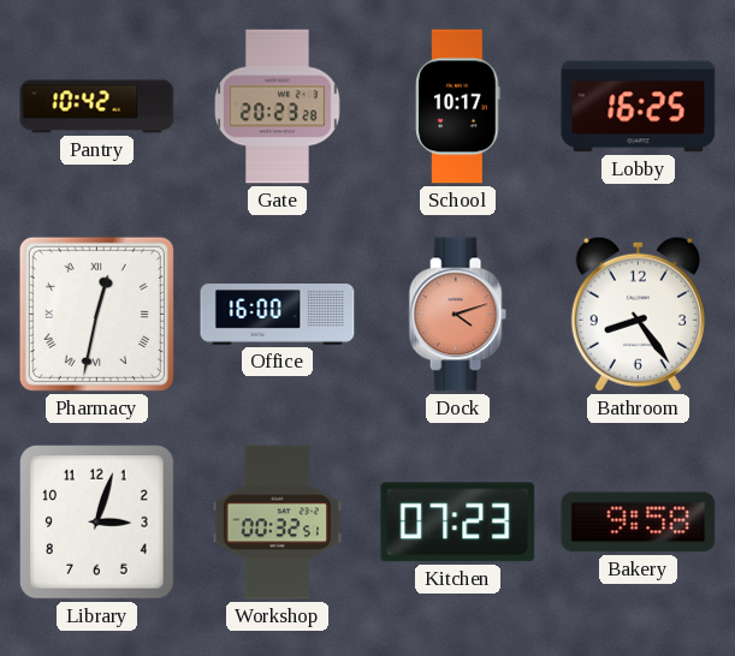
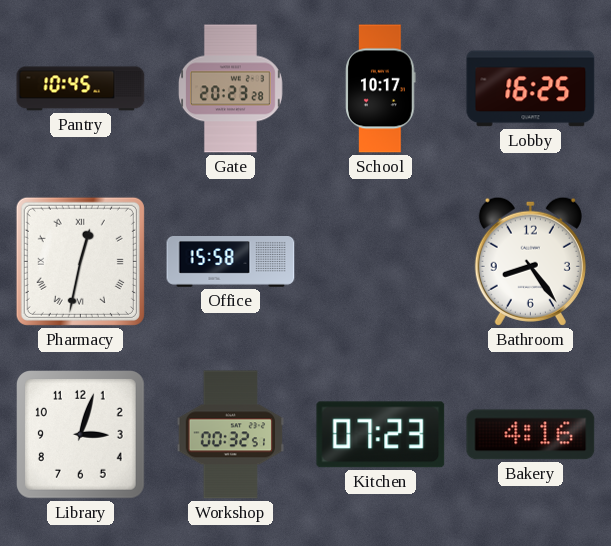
Pantry: 10:42 -> 10:45 (81, 89)
Office: 16:00 -> 15:58 (231, 262)
Dock: 4:12 -> none (457, 315)
Bakery: 9:58 -> 4:16 (531, 435)
